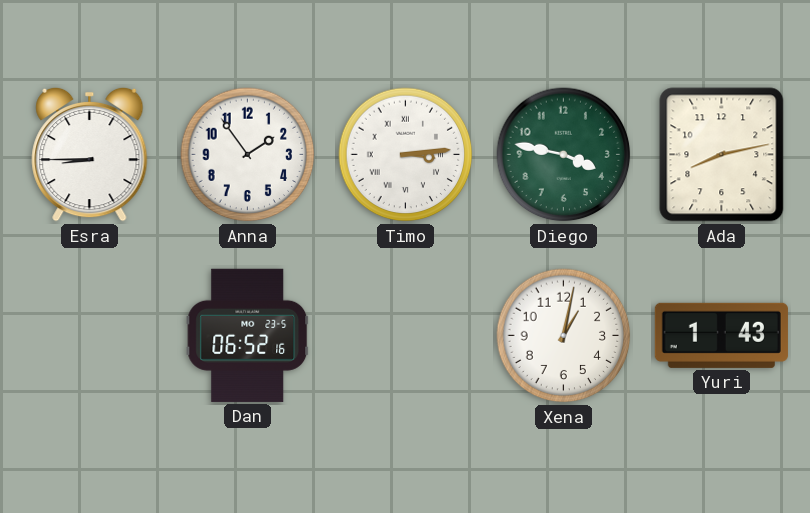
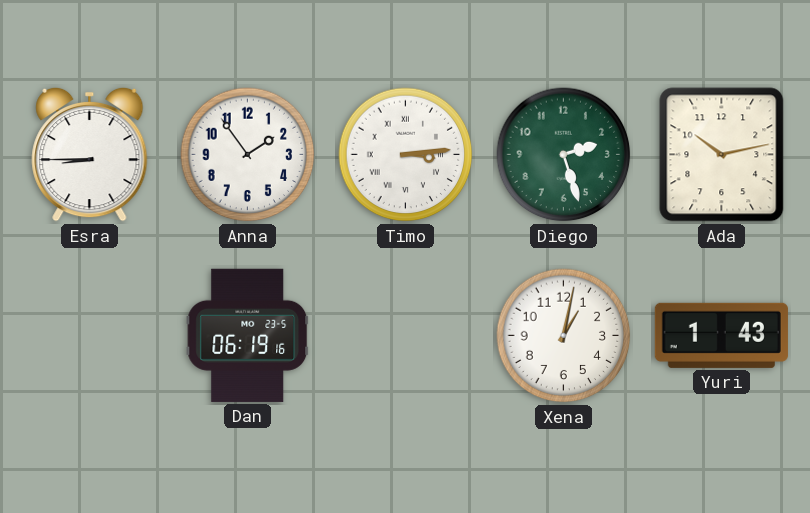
Diego: 3:47 -> 2:27 (564, 155)
Ada: 8:13 -> 10:13 (722, 155)
Dan: 06:52 -> 06:19 (248, 335)
